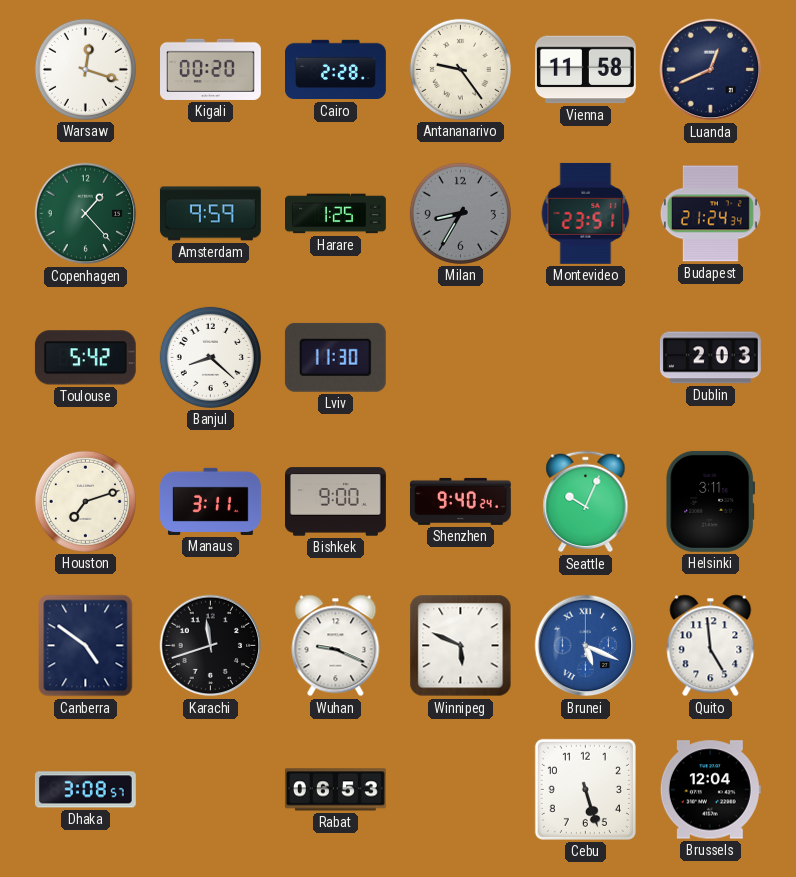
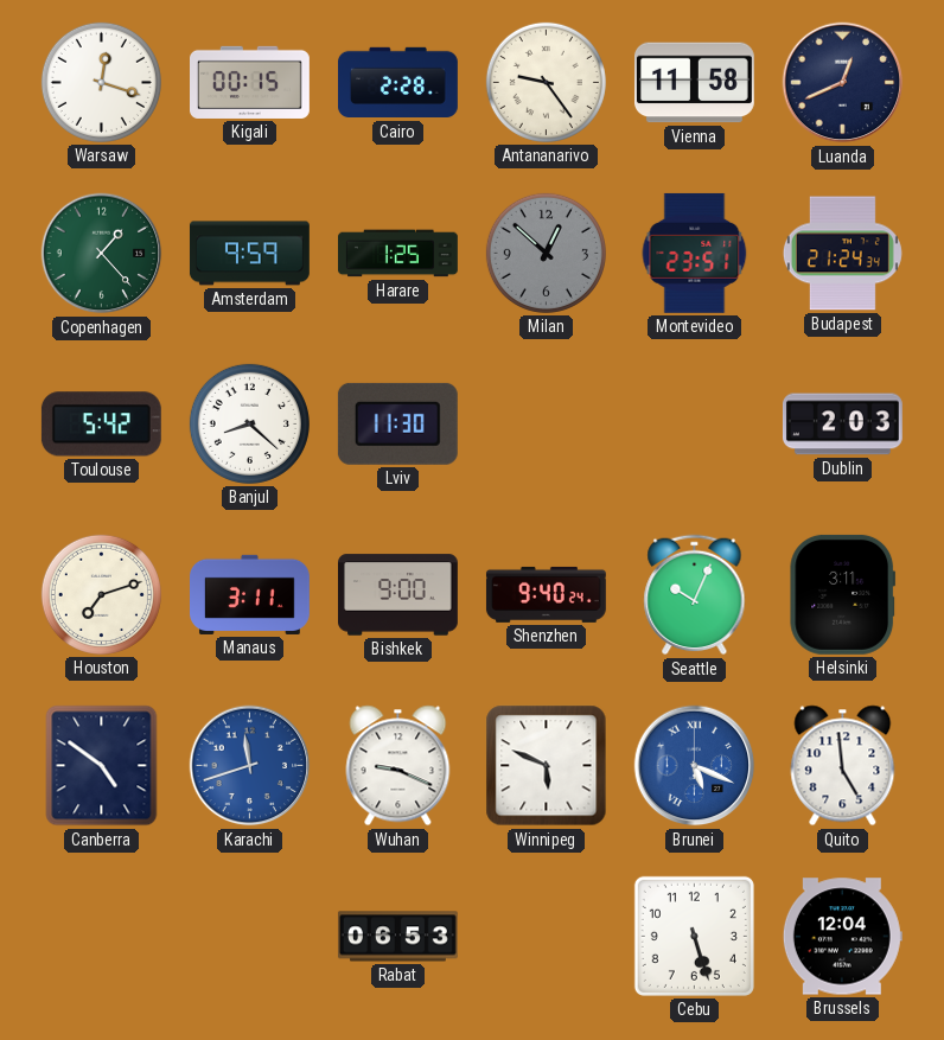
Kigali: 00:20 -> 00:15 (250, 82)
Milan: 8:35 -> 12:52 (546, 253)
Karachi dial: black -> blue (250, 766)
Dhaka: 3:08 -> none (85, 790)
